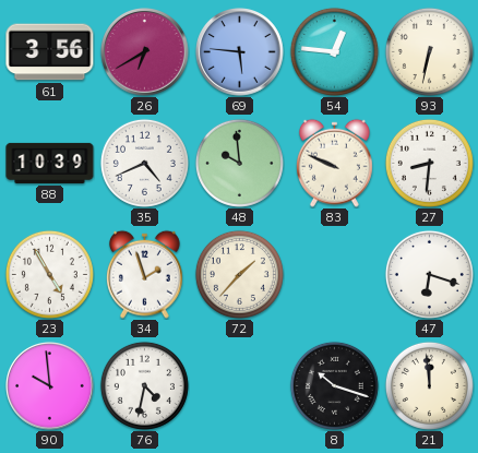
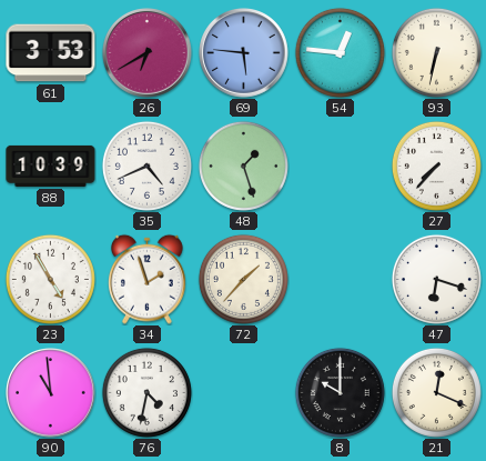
61: 3:56 -> 3:53 (51, 53)
48: 9:59 -> 1:27 (243, 166)
83: 9:49 -> none (334, 163)
27: 8:31 -> 7:37 (436, 166)
90: 9:59 -> 10:59 (51, 393)
8: 10:18 -> 10:00 (340, 392)
21: 11:59 -> 12:19 (436, 392)
